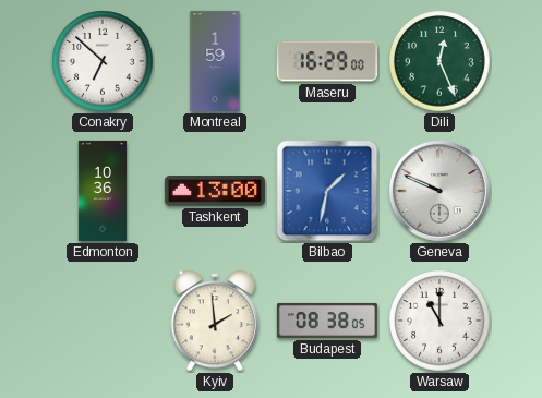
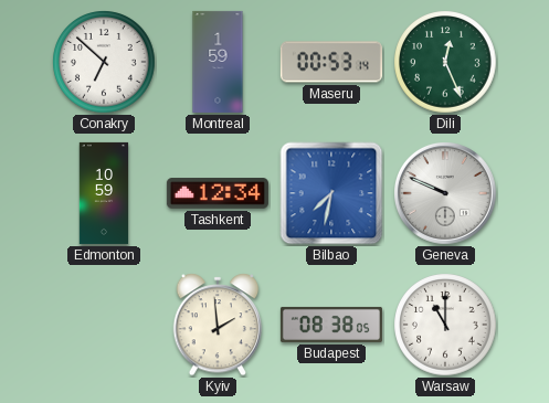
Maseru: 16:29 -> 00:53 (331, 62)
Edmonton: 10:36 -> 10:59 (104, 193)
Tashkent: 13:00 -> 12:34 (218, 193)
Bilbao: 1:32 -> 7:32 (331, 193)
